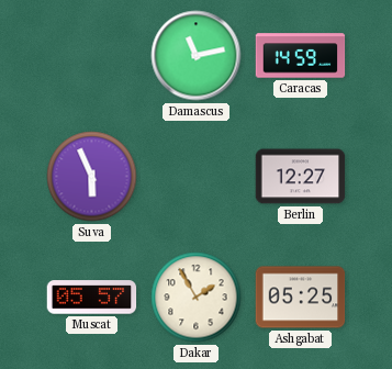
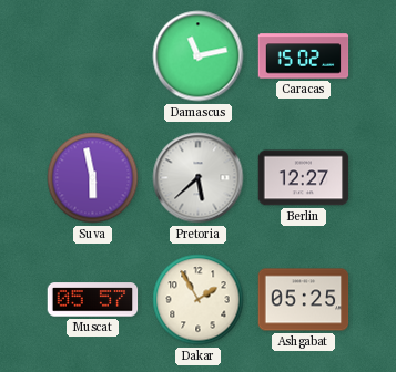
Caracas: 14:59 -> 15:02 (304, 56)
Suva: 5:56 -> 5:58 (93, 178)
Pretoria: none -> 5:38 (199, 178)
